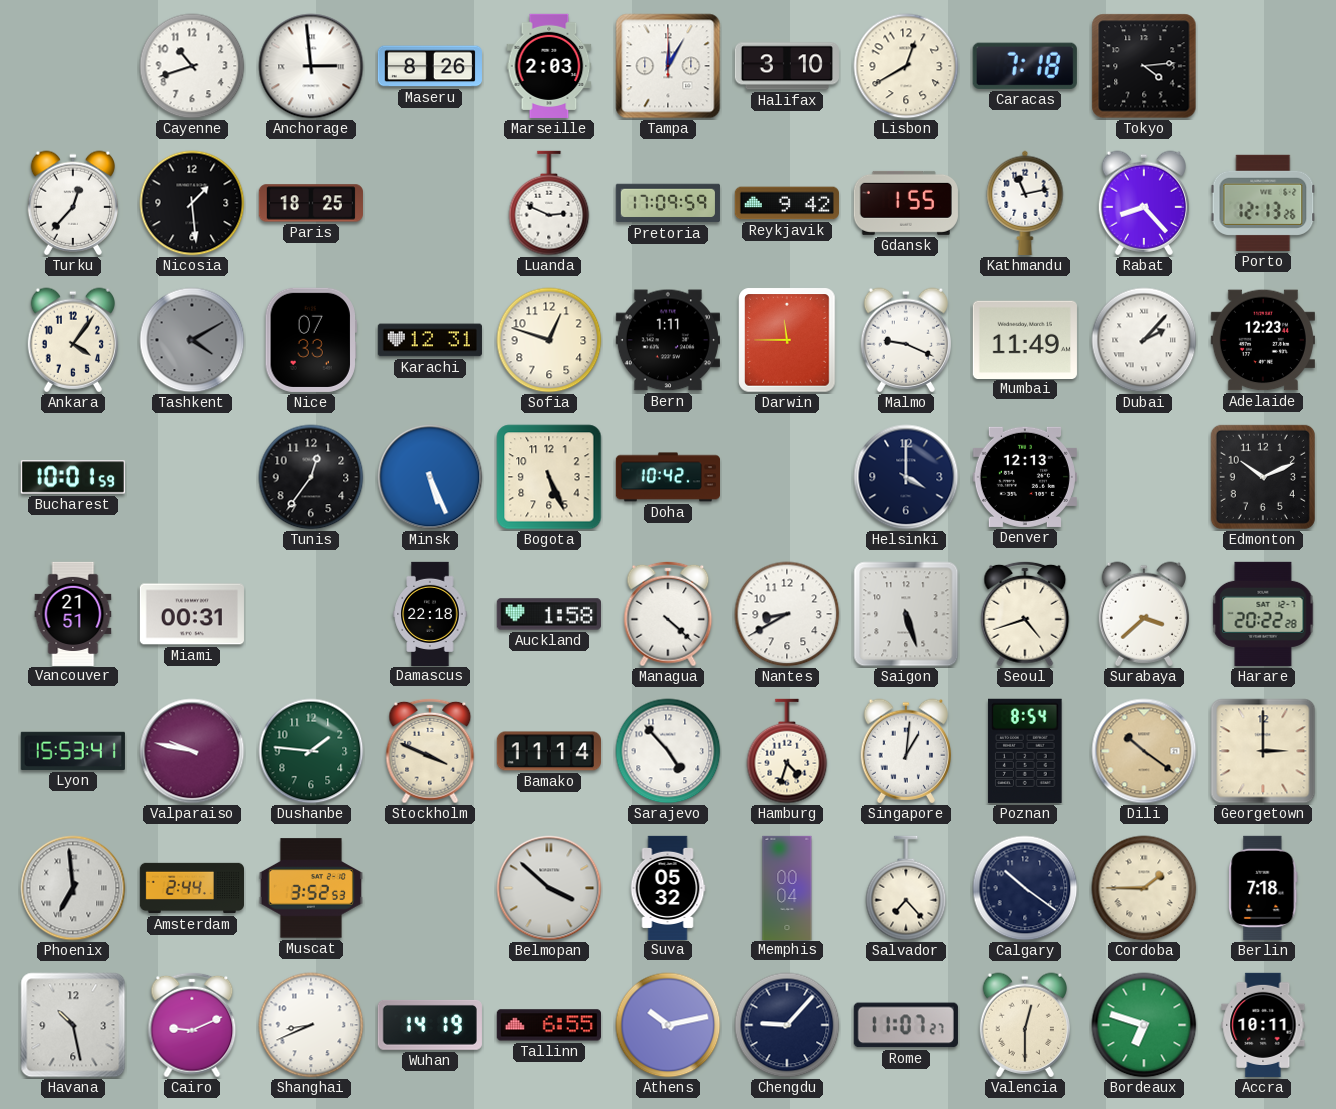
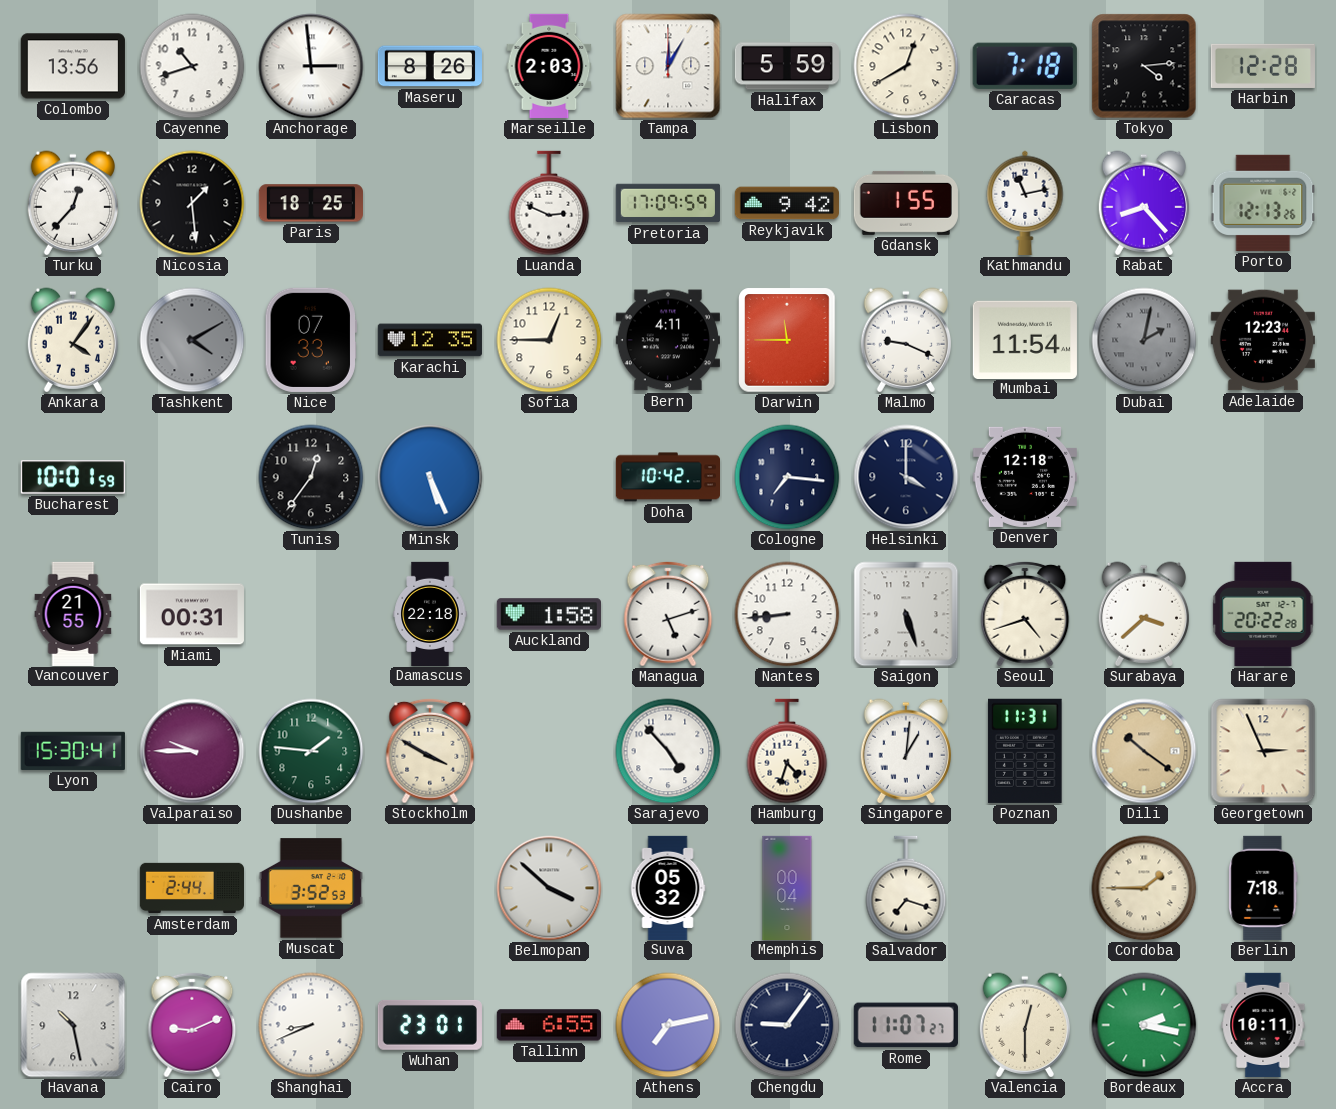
Colombo: none -> 13:56 (73, 66)
Halifax: 3:10 -> 5:59 (787, 66)
Harbin: none -> 12:28 (1263, 66)
Karachi: 12:31 -> 12:35 (430, 340)
Sofia: 12:48 -> 12:45 (549, 340)
Bern: 1:11 -> 4:11 (668, 340)
Mumbai: 11:49 -> 11:54 (1025, 339)
Dubai: 2:07 -> 2:02 (1144, 340)
Dubai dial: white -> grey (1144, 340)
Bogota: 5:26 -> none (549, 477)
Cologne: none -> 7:16 (787, 477)
Denver: 12:13 -> 12:18 (1025, 477)
Edmonton: 10:11 -> none (1263, 477)
Vancouver: 21:51 -> 21:55 (73, 613)
Managua: 4:22 -> 5:12 (668, 614)
Nantes: 8:40 -> 8:44 (787, 614)
Lyon: 15:53 -> 15:30 (73, 751)
Valparaiso: 9:47 -> 9:45 (192, 751)
Stockholm: 3:49 -> 3:50 (430, 751)
Bamako: 11:14 -> none (549, 751)
Poznan: 8:54 -> 11:31 (1025, 751)
Georgetown: 3:00 -> 2:56 (1263, 751)
Phoenix: 6:59 -> none (73, 888)
Salvador: 7:23 -> 7:18 (906, 888)
Calgary: 10:21 -> none (1025, 888)
Wuhan: 14:19 -> 23:01 (430, 1025)
Athens: 10:13 -> 7:13 (668, 1025)
Chengdu: 9:07 -> 9:06 (787, 1025)
Bordeaux: 6:48 -> 2:17 (1144, 1025)
